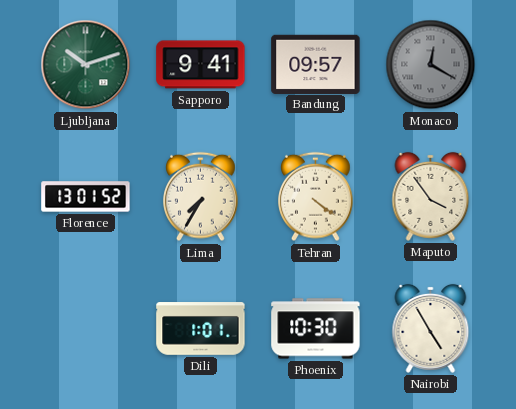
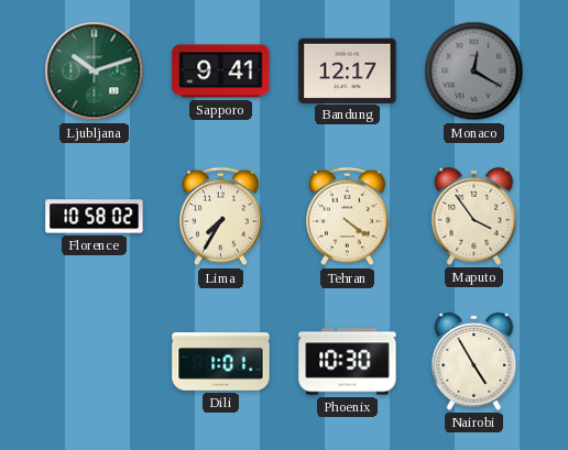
Bandung: 09:57 -> 12:17 (348, 70)
Florence: 13:01 -> 10:58 (95, 217)
